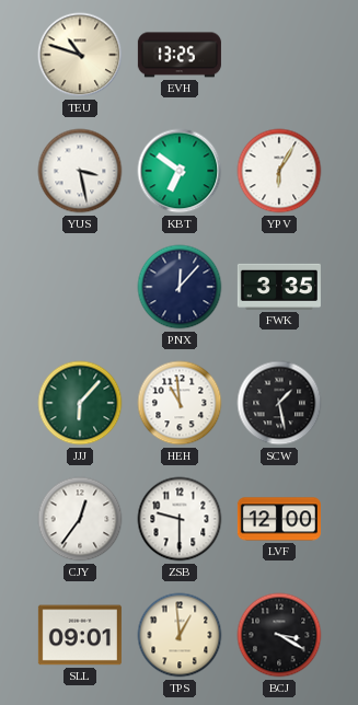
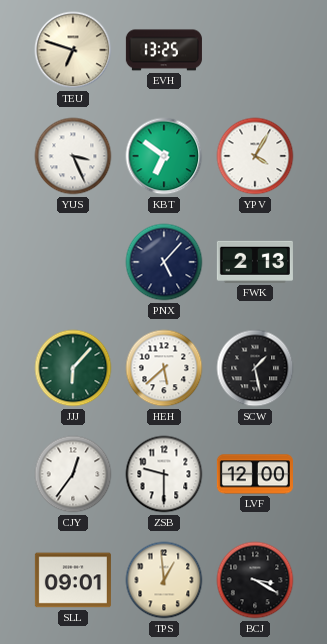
TEU: 10:48 -> 6:48 (73, 50)
YUS: 3:28 -> 3:26 (73, 156)
YPV: 6:05 -> 4:05 (255, 156)
PNX: 12:07 -> 5:07 (164, 262)
FWK: 3:35 -> 2:13 (255, 262)
HEH: 10:59 -> 5:38 (164, 368)
